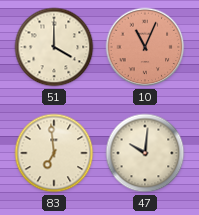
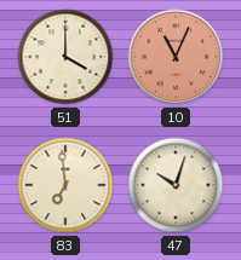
47: 10:01 -> 10:03 (176, 185)
